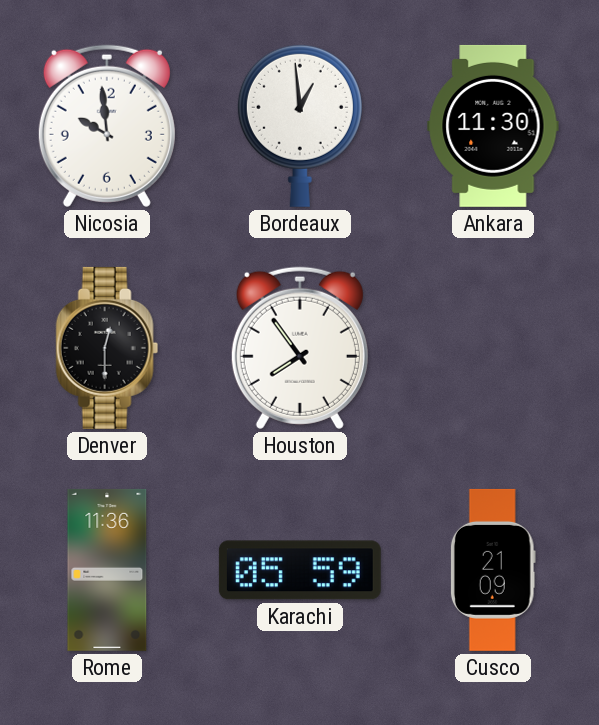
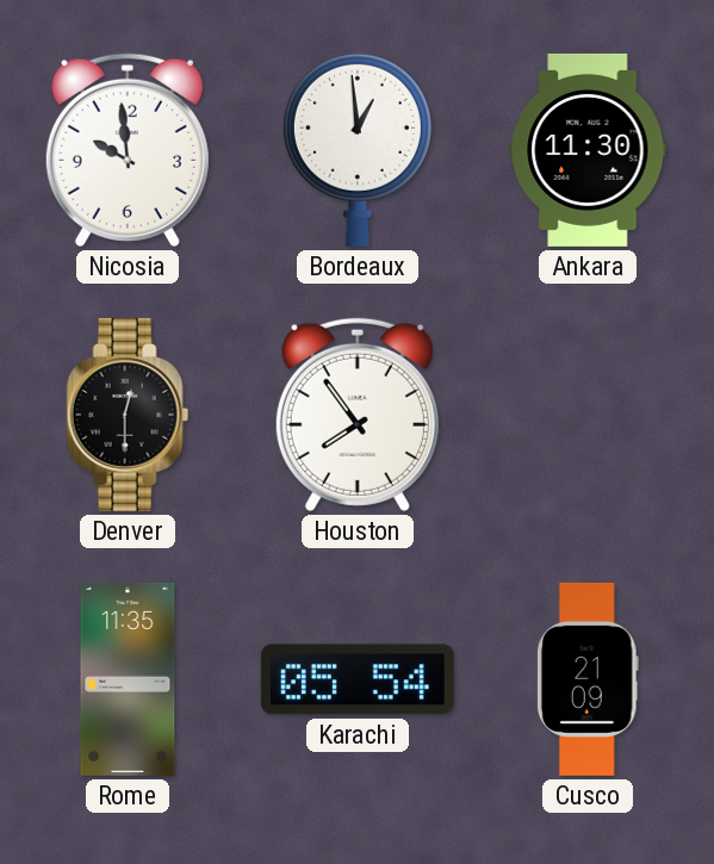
Rome: 11:36 -> 11:35 (128, 679)
Karachi: 05:59 -> 05:54 (358, 679)
